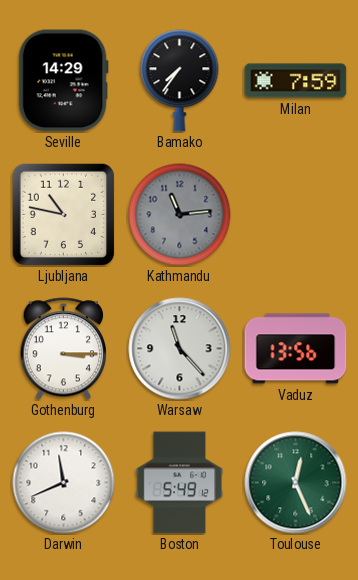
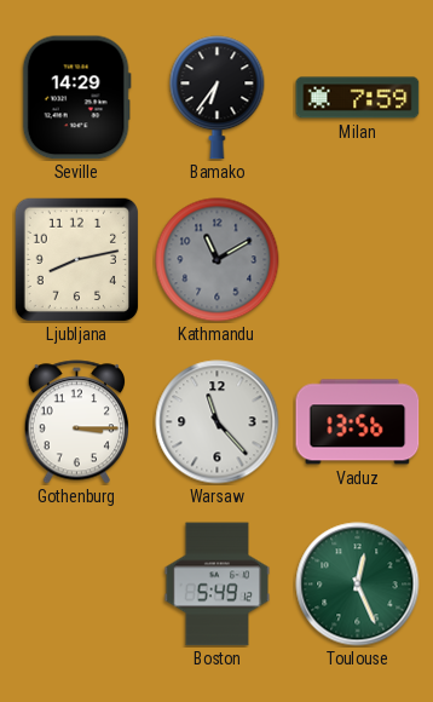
Bamako: 7:36 -> 6:36 (218, 98)
Ljubljana: 10:47 -> 8:13 (76, 259)
Kathmandu: 11:14 -> 11:10 (218, 260)
Darwin: 11:41 -> none (64, 483)
